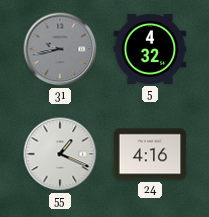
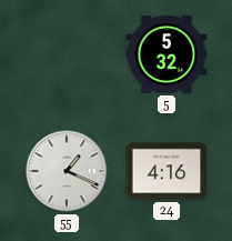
31: 9:43 -> none (60, 49)
5: 4:32 -> 5:32 (167, 54)
